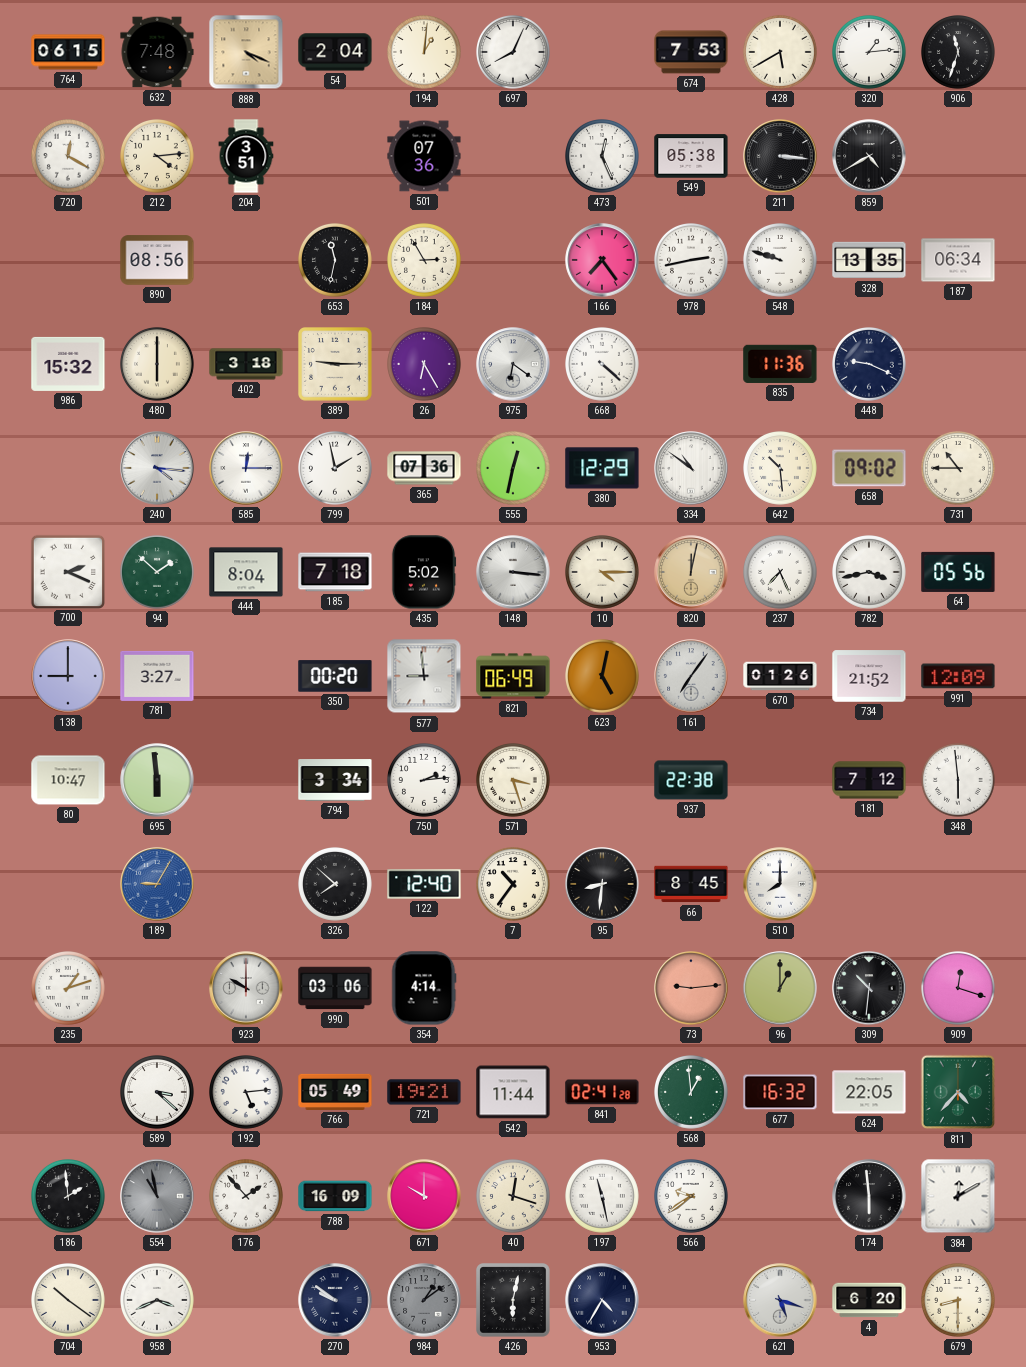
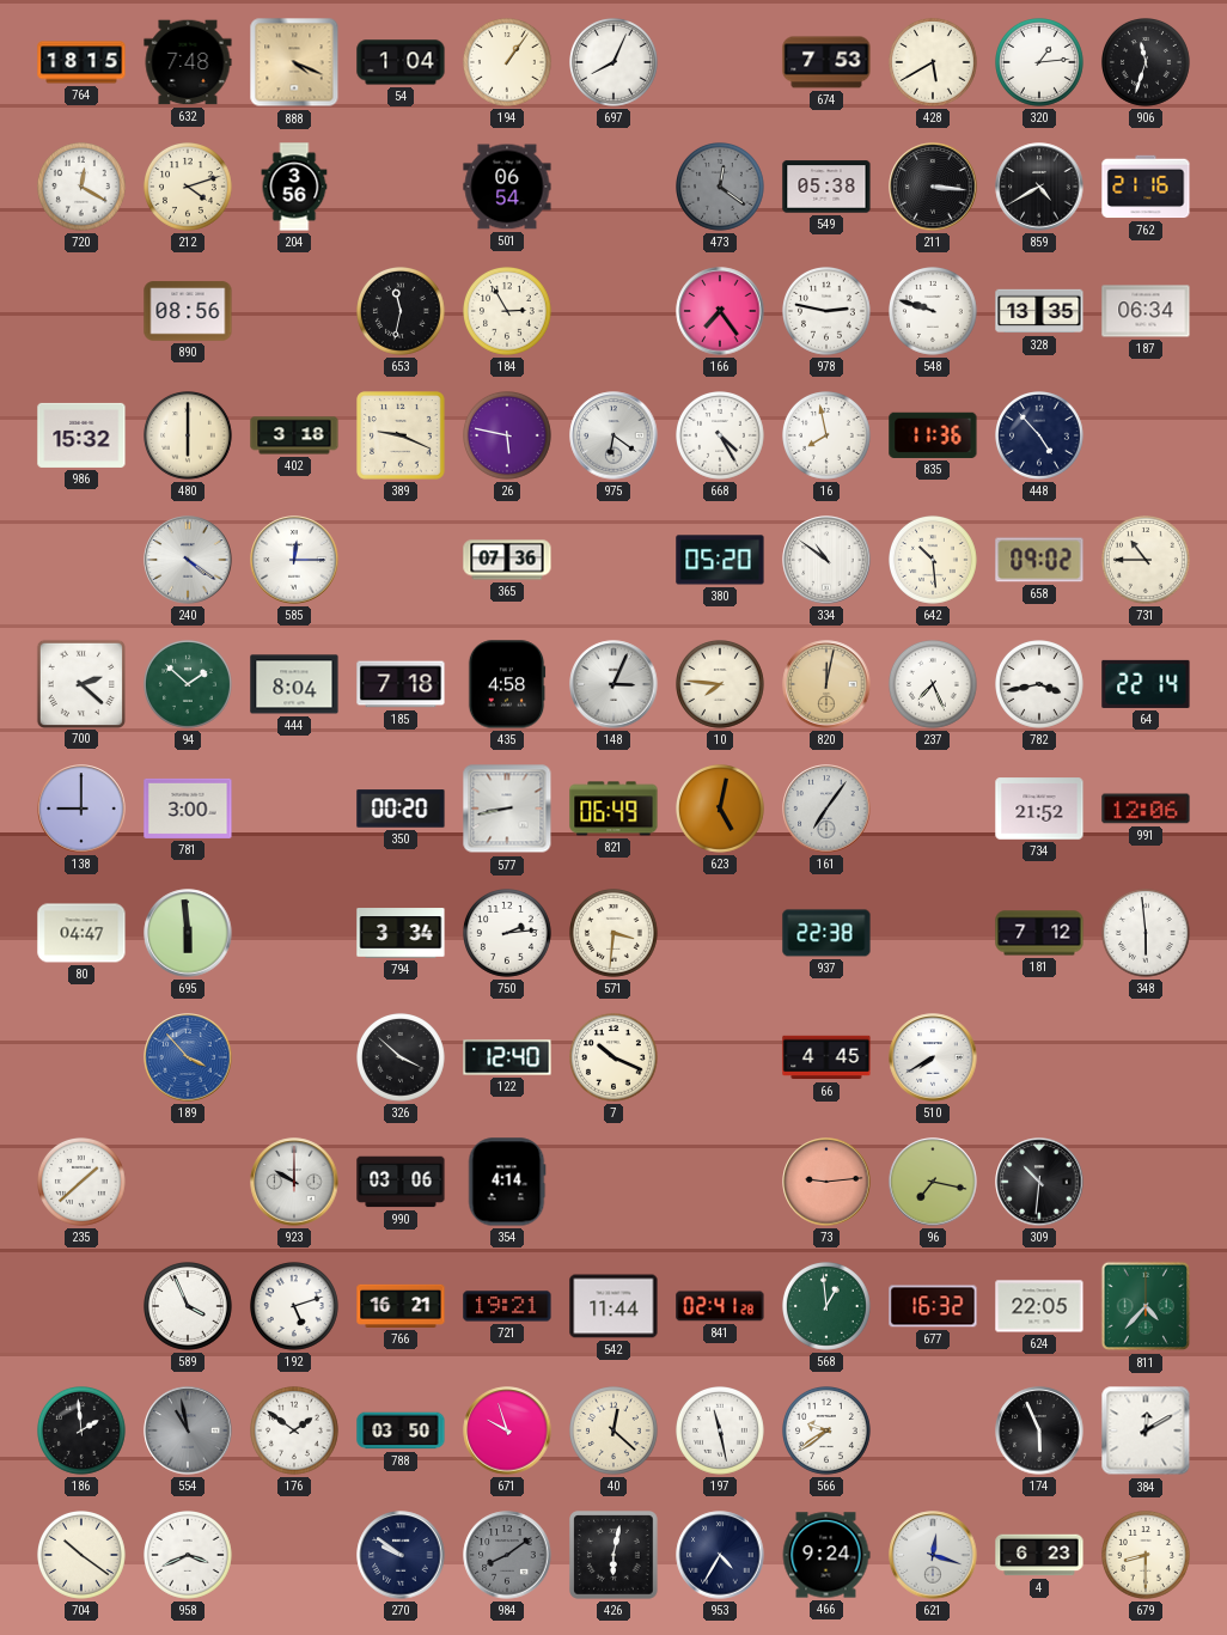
764: 06:15 -> 18:15 (81, 62)
54: 2:04 -> 1:04 (401, 62)
194: 1:01 -> 1:06 (508, 63)
212: 4:14 -> 4:12 (189, 188)
204: 3:51 -> 3:56 (294, 187)
501: 07:36 -> 06:54 (507, 187)
473: 12:26 -> 12:21 (721, 188)
473 dial: white -> grey (721, 188)
762: none -> 21:16 (1146, 187)
978: 2:43 -> 2:47 (828, 312)
389: 9:15 -> 9:19 (402, 437)
26: 6:25 -> 5:47 (508, 437)
668: 4:22 -> 4:25 (721, 437)
16: none -> 7:58 (828, 437)
448: 9:19 -> 4:53 (1040, 437)
240: 4:16 -> 4:21 (188, 560)
799: 1:58 -> none (336, 469)
555: 12:32 -> none (514, 469)
380: 12:29 -> 05:20 (720, 560)
700: 2:19 -> 2:22 (80, 683)
435: 5:02 -> 4:58 (507, 684)
148: 3:16 -> 3:04 (613, 684)
10: 4:15 -> 7:46 (721, 685)
64: 05:56 -> 22:14 (1146, 684)
781: 3:27 -> 3:00 (188, 809)
577: 8:59 -> 8:43 (507, 809)
670: 01:26 -> none (780, 676)
991: 12:09 -> 12:06 (1146, 809)
80: 10:47 -> 04:47 (81, 933)
571: 3:27 -> 3:31 (615, 934)
189: 9:05 -> 3:53 (188, 1057)
326: 7:52 -> 3:52 (402, 1059)
7: 10:36 -> 10:19 (615, 1059)
95: 8:31 -> none (602, 884)
66: 8:45 -> 4:45 (826, 1057)
510: 8:00 -> 7:40 (933, 1057)
235: 1:12 -> 1:38 (83, 1183)
96: 1:00 -> 7:17 (933, 1182)
909: 12:18 -> none (959, 989)
589: 3:22 -> 3:56 (189, 1307)
192: 5:14 -> 5:12 (295, 1307)
766: 05:49 -> 16:21 (401, 1306)
176: 1:53 -> 1:51 (295, 1432)
788: 16:09 -> 03:50 (401, 1430)
671: 10:00 -> 9:57 (507, 1430)
40: 12:18 -> 12:22 (615, 1432)
174: 5:59 -> 5:56 (1039, 1430)
984: 1:09 -> 8:09 (507, 1555)
466: none -> 9:24 (826, 1555)
621: 5:18 -> 12:18 (933, 1555)
4: 6:20 -> 6:23 (1039, 1555)
